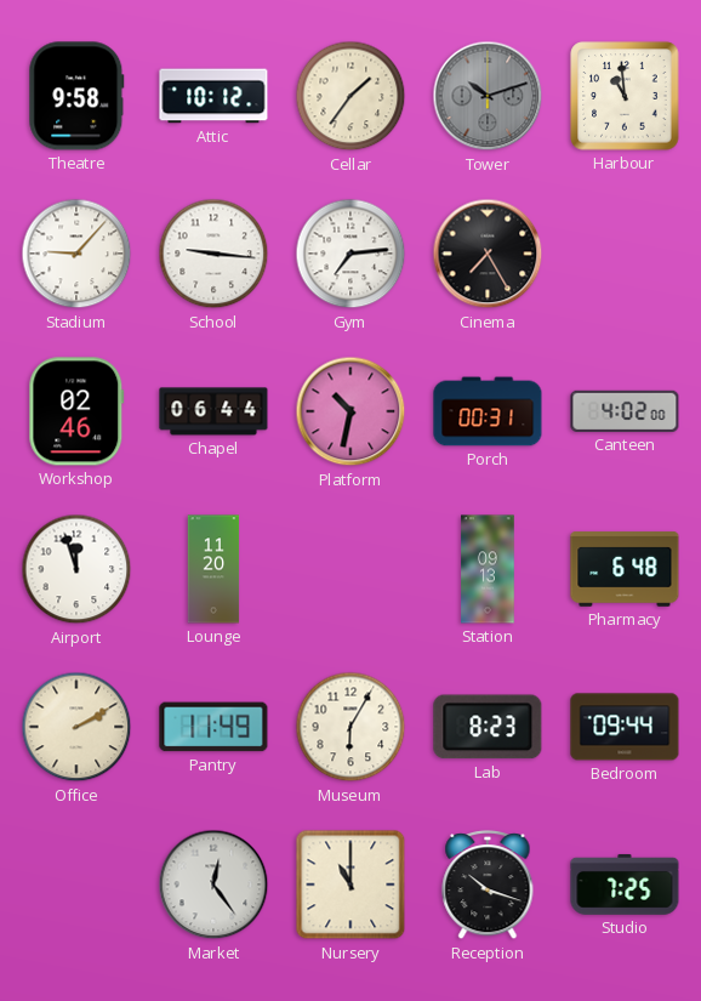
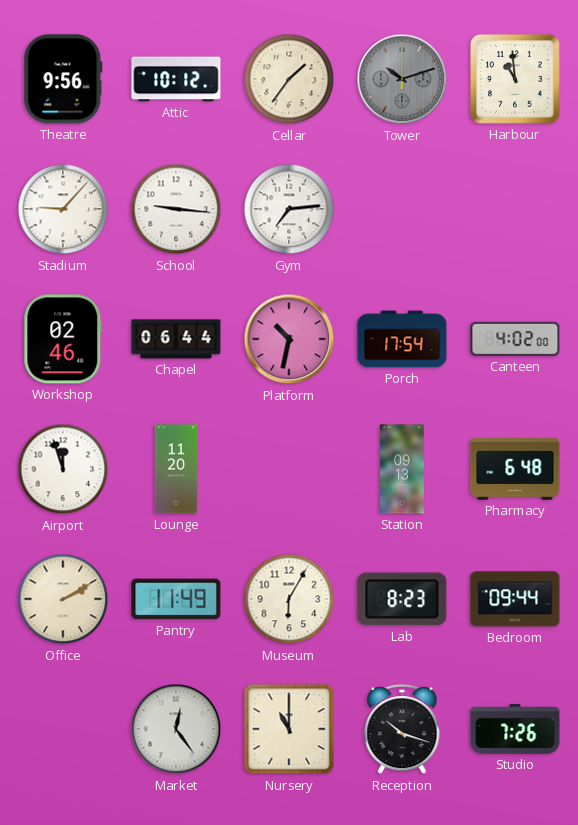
Theatre: 9:58 -> 9:56 (63, 79)
Cinema: 7:25 -> none (488, 254)
Porch: 00:31 -> 17:54 (402, 339)
Studio: 7:25 -> 7:26 (515, 729)
